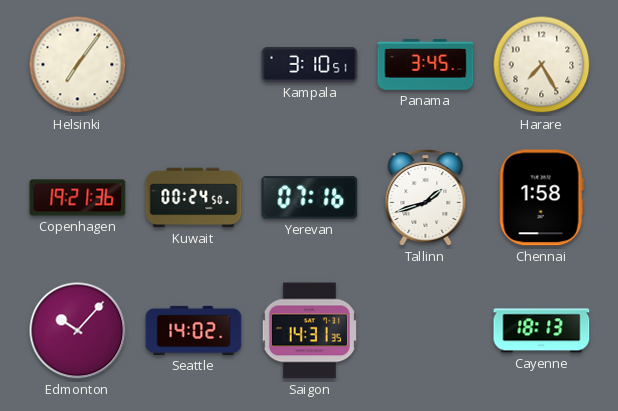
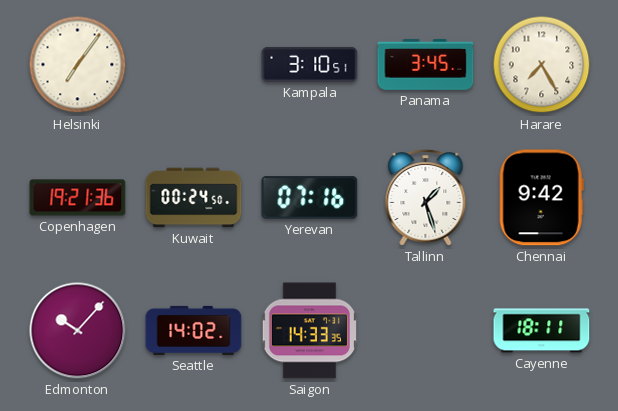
Tallinn: 1:42 -> 1:27 (426, 198)
Chennai: 1:58 -> 9:42 (541, 198)
Saigon: 14:31 -> 14:33 (309, 331)
Cayenne: 18:13 -> 18:11 (542, 331)
